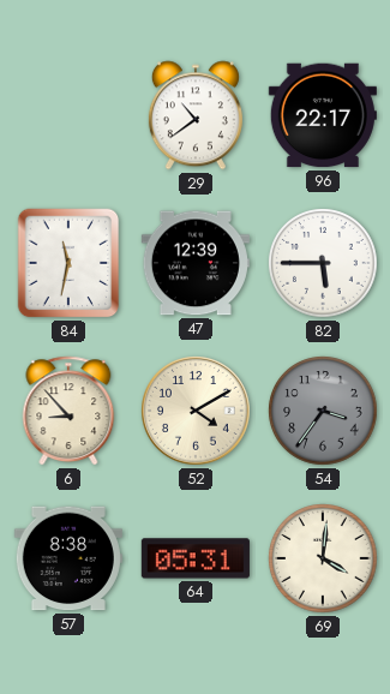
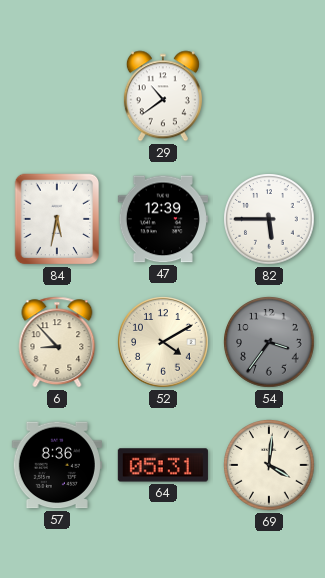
96: 22:17 -> none (323, 115)
84: 11:32 -> 5:32 (57, 219)
57: 8:38 -> 8:36 (57, 465)
